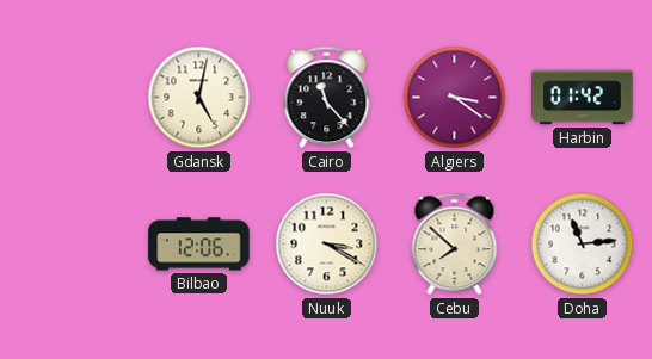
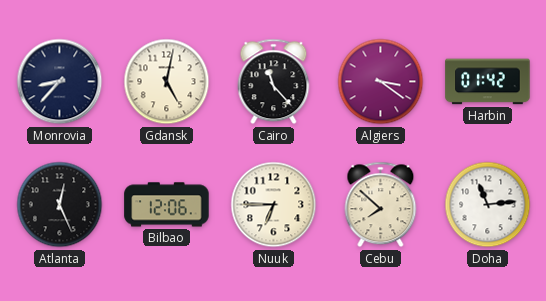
Monrovia: none -> 8:37 (60, 82)
Atlanta: none -> 12:26 (60, 205)
Nuuk: 3:20 -> 6:45 (274, 205)
